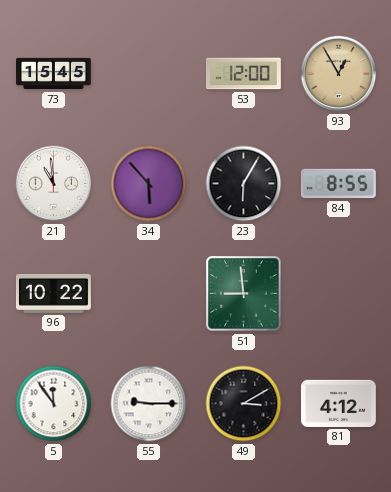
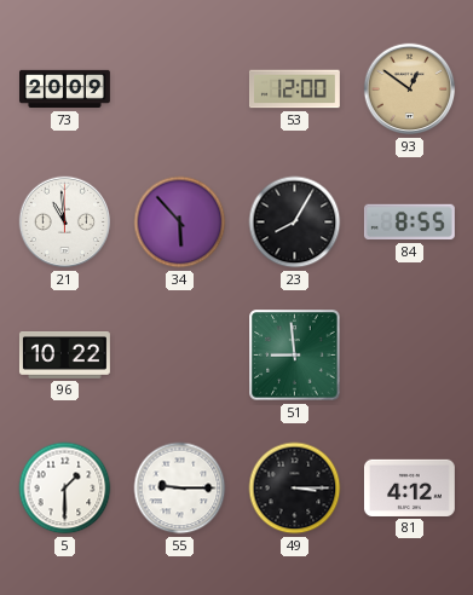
73: 15:45 -> 20:09 (65, 89)
93: 12:55 -> 12:51 (410, 89)
23: 6:05 -> 8:05 (295, 223)
5: 11:54 -> 1:30 (65, 489)
49: 3:10 -> 3:15 (295, 489)
